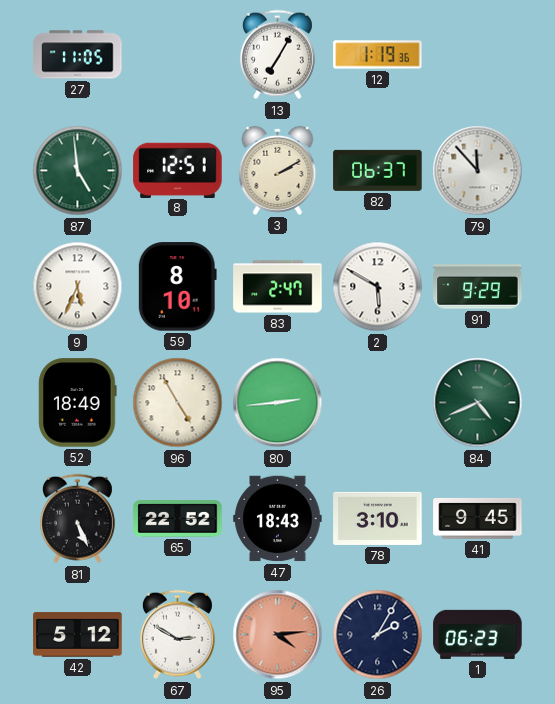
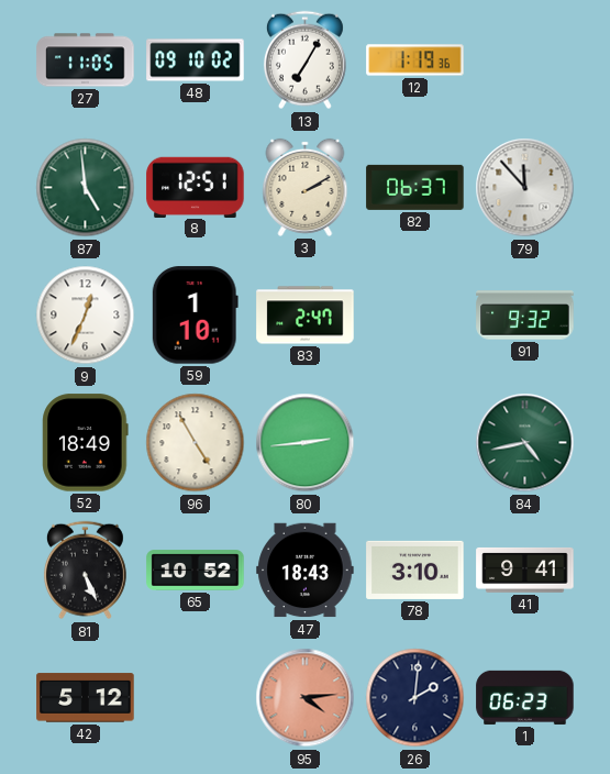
48: none -> 09:10 (196, 60)
9: 5:34 -> 12:34 (86, 316)
59: 8:10 -> 1:10 (195, 316)
2: 5:50 -> none (378, 287)
91: 9:29 -> 9:32 (525, 316)
84: 4:41 -> 4:43 (525, 443)
65: 22:52 -> 10:52 (196, 571)
41: 9:45 -> 9:41 (525, 570)
67: 2:50 -> none (177, 635)
26: 2:05 -> 2:01 (415, 698)
